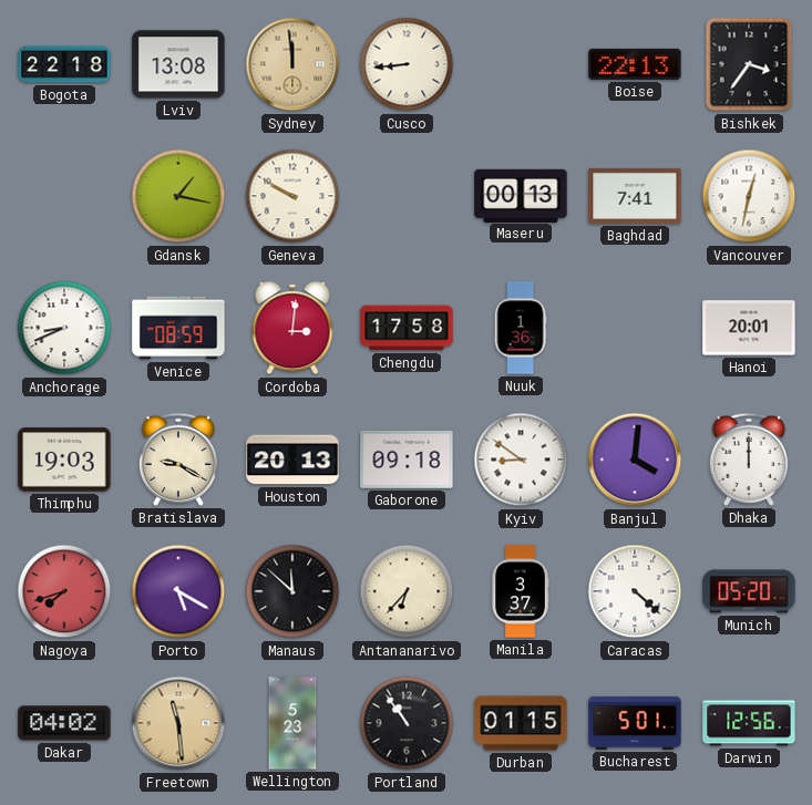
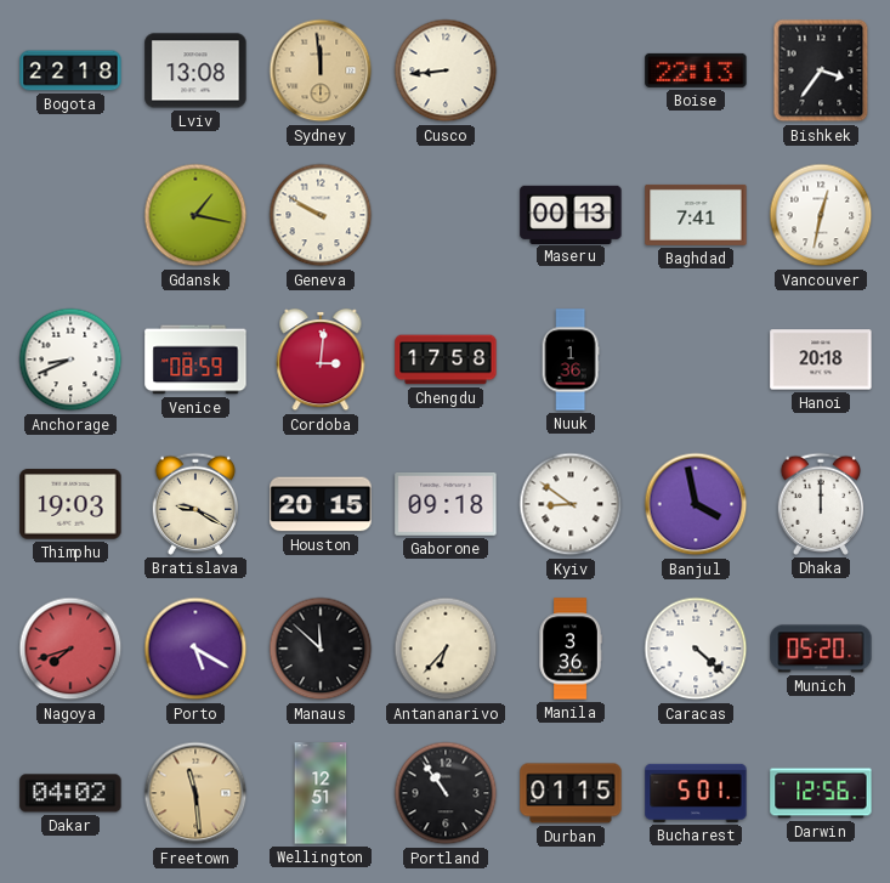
Hanoi: 20:01 -> 20:18 (821, 360)
Houston: 20:13 -> 20:15 (321, 504)
Banjul: 4:01 -> 3:58 (696, 504)
Manila: 3:37 -> 3:36 (571, 649)
Wellington: 5:23 -> 12:51 (321, 793)
